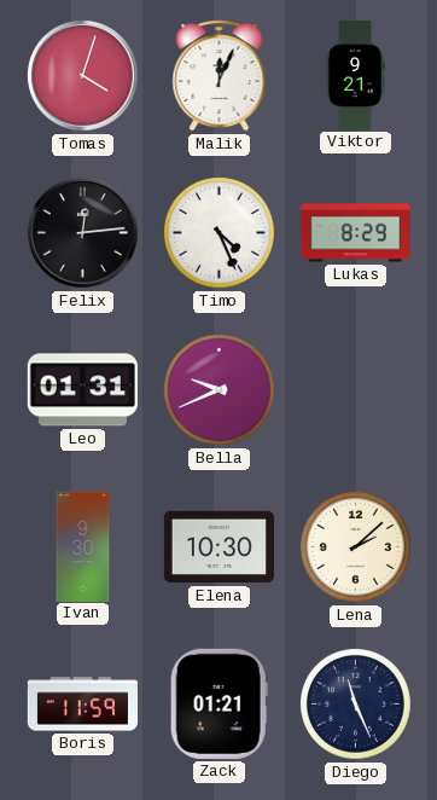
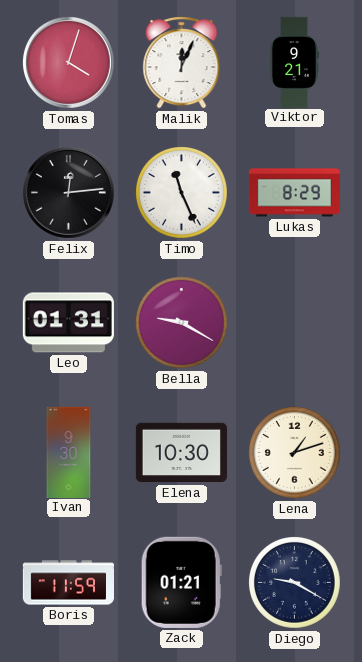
Timo: 4:26 -> 11:26 (182, 193)
Bella: 9:41 -> 9:20 (182, 323)
Lena: 2:08 -> 1:12 (295, 453)
Diego: 11:26 -> 9:20 (295, 583)
